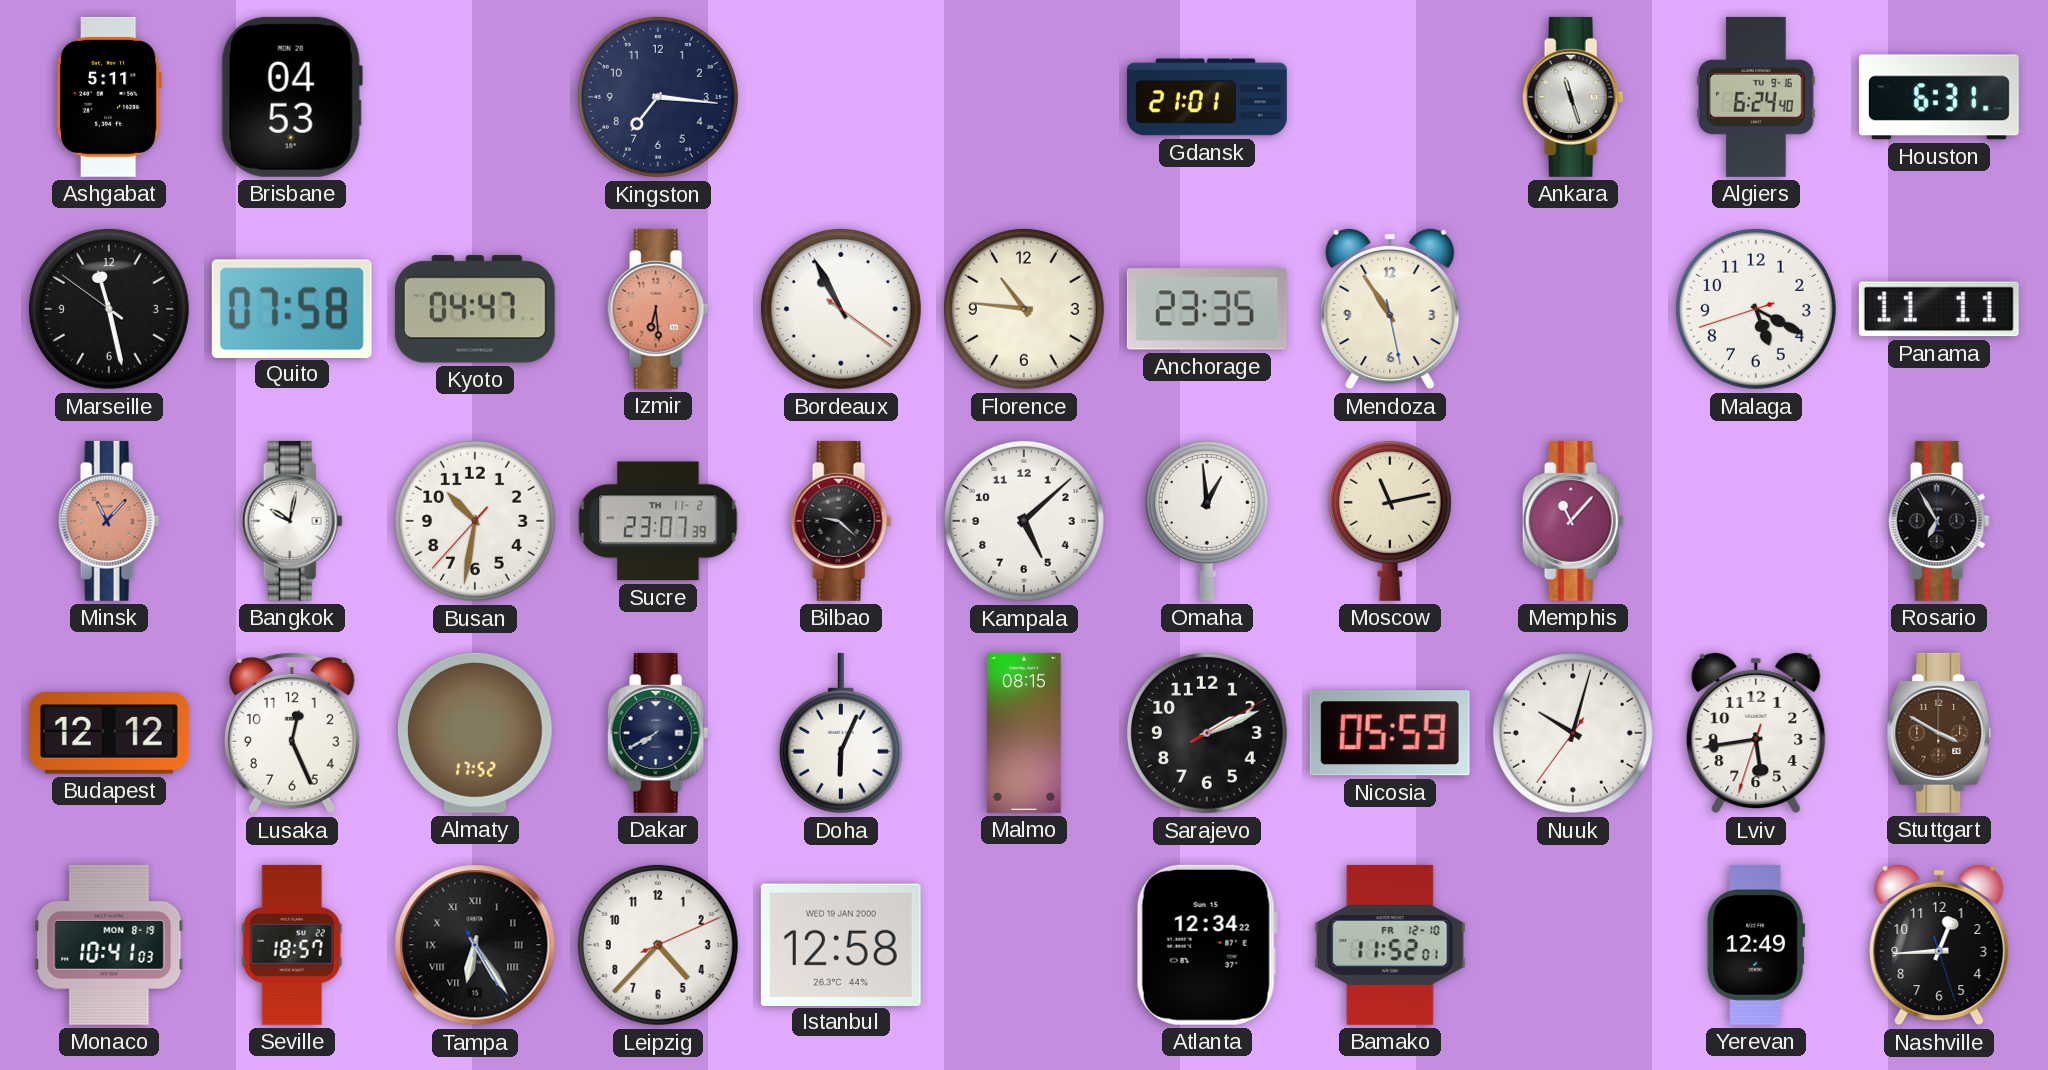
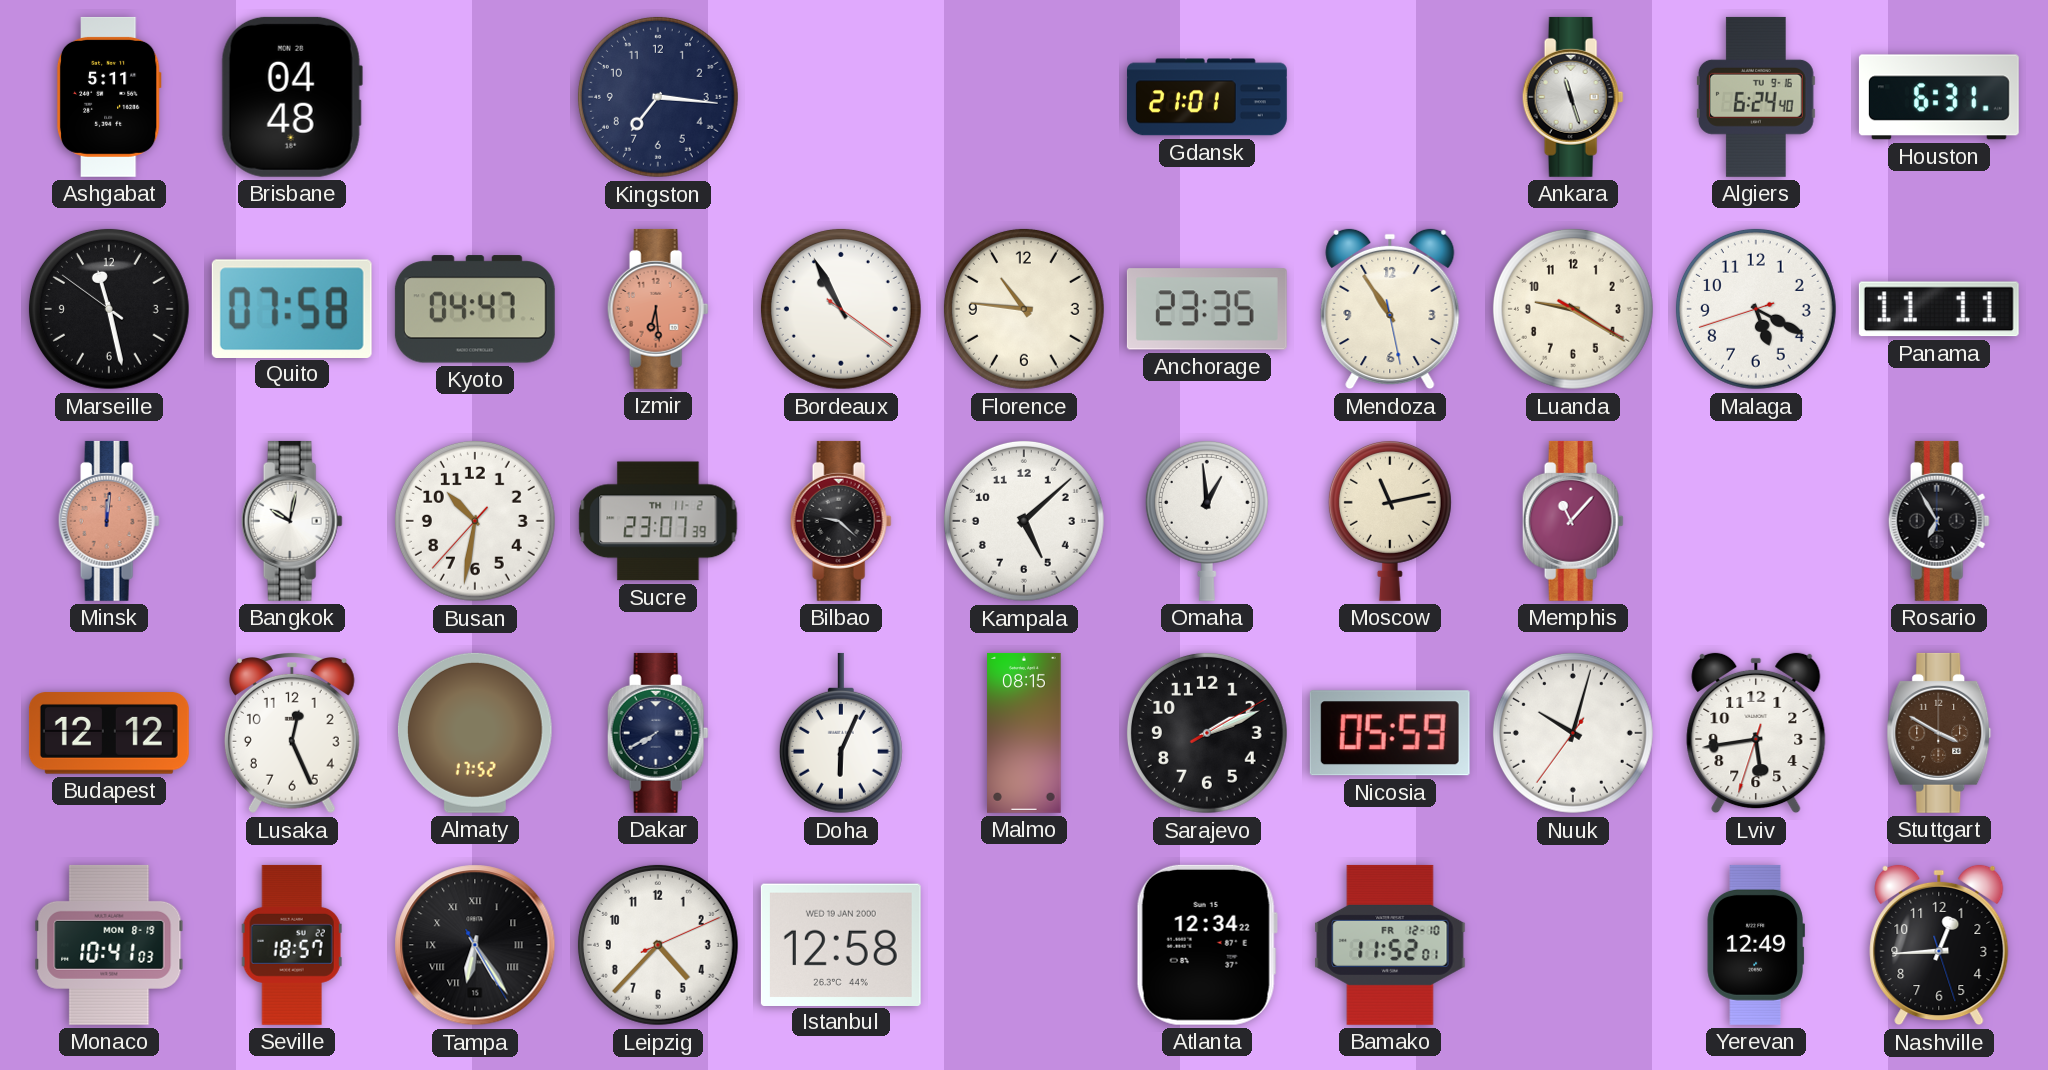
Brisbane: 04:53 -> 04:48 (292, 97)
Luanda: none -> 9:20 (1573, 309)
Minsk: 11:07 -> 12:01 (109, 521)
